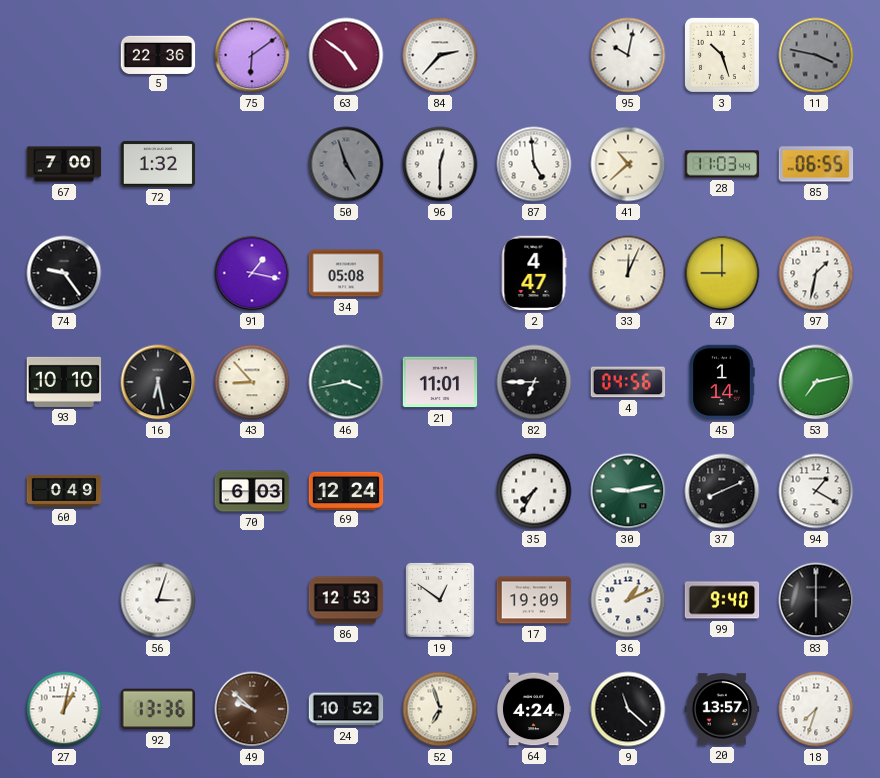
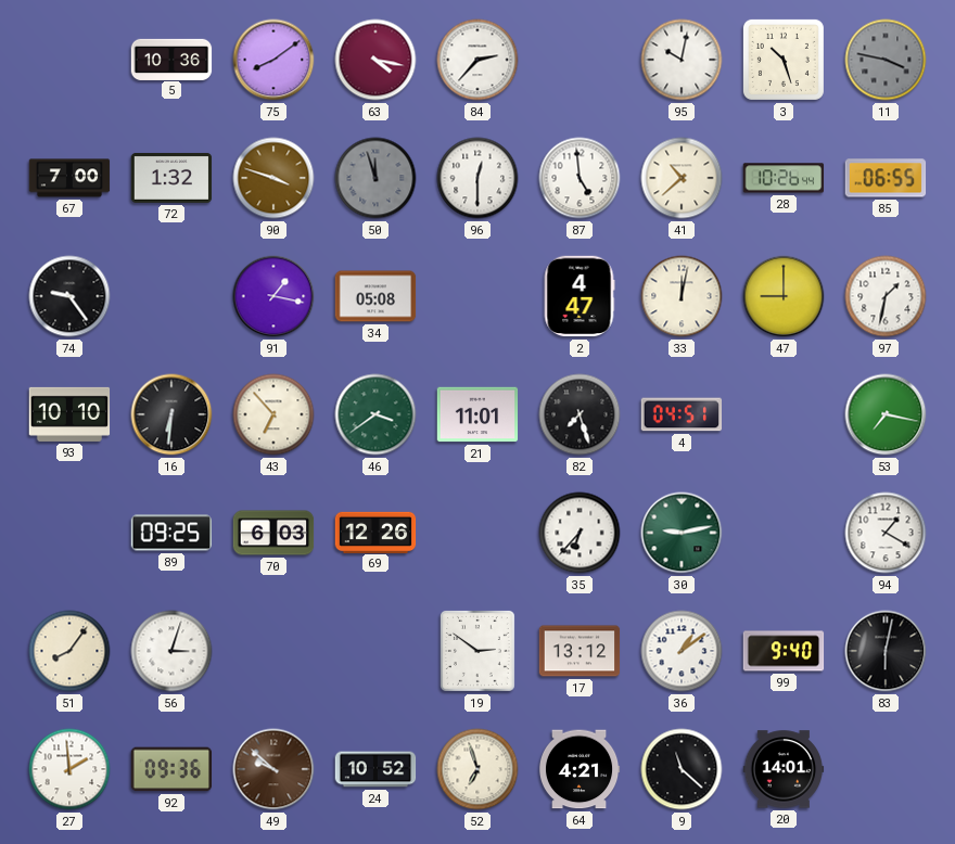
5: 22:36 -> 10:36 (171, 59)
75: 6:09 -> 8:09 (273, 60)
63: 4:51 -> 4:17 (375, 60)
90: none -> 3:48 (273, 178)
50: 4:57 -> 11:57 (375, 178)
28: 11:03 -> 10:26 (784, 178)
33: 12:04 -> 12:02 (682, 296)
16: 6:28 -> 6:31 (171, 414)
43: 8:53 -> 6:53 (273, 414)
46: 3:43 -> 3:39 (375, 414)
82: 6:45 -> 7:27 (580, 414)
4: 04:56 -> 04:51 (682, 414)
45: 1:14 -> none (722, 382)
53: 7:13 -> 7:17 (886, 414)
60: 0:49 -> none (64, 492)
89: none -> 09:25 (171, 533)
69: 12:24 -> 12:26 (375, 532)
35: 7:35 -> 6:37 (580, 533)
37: 8:11 -> none (722, 491)
51: none -> 8:06 (69, 651)
86: 12:53 -> none (346, 600)
19: 12:51 -> 2:51 (477, 651)
17: 19:09 -> 13:12 (580, 651)
36: 1:11 -> 1:09 (682, 651)
83: 6:00 -> 6:02 (886, 651)
27: 1:02 -> 1:59 (69, 769)
92: 13:36 -> 09:36 (171, 769)
64: 4:24 -> 4:21 (580, 769)
20: 13:57 -> 14:01 (784, 769)
18: 7:33 -> none (816, 709)
